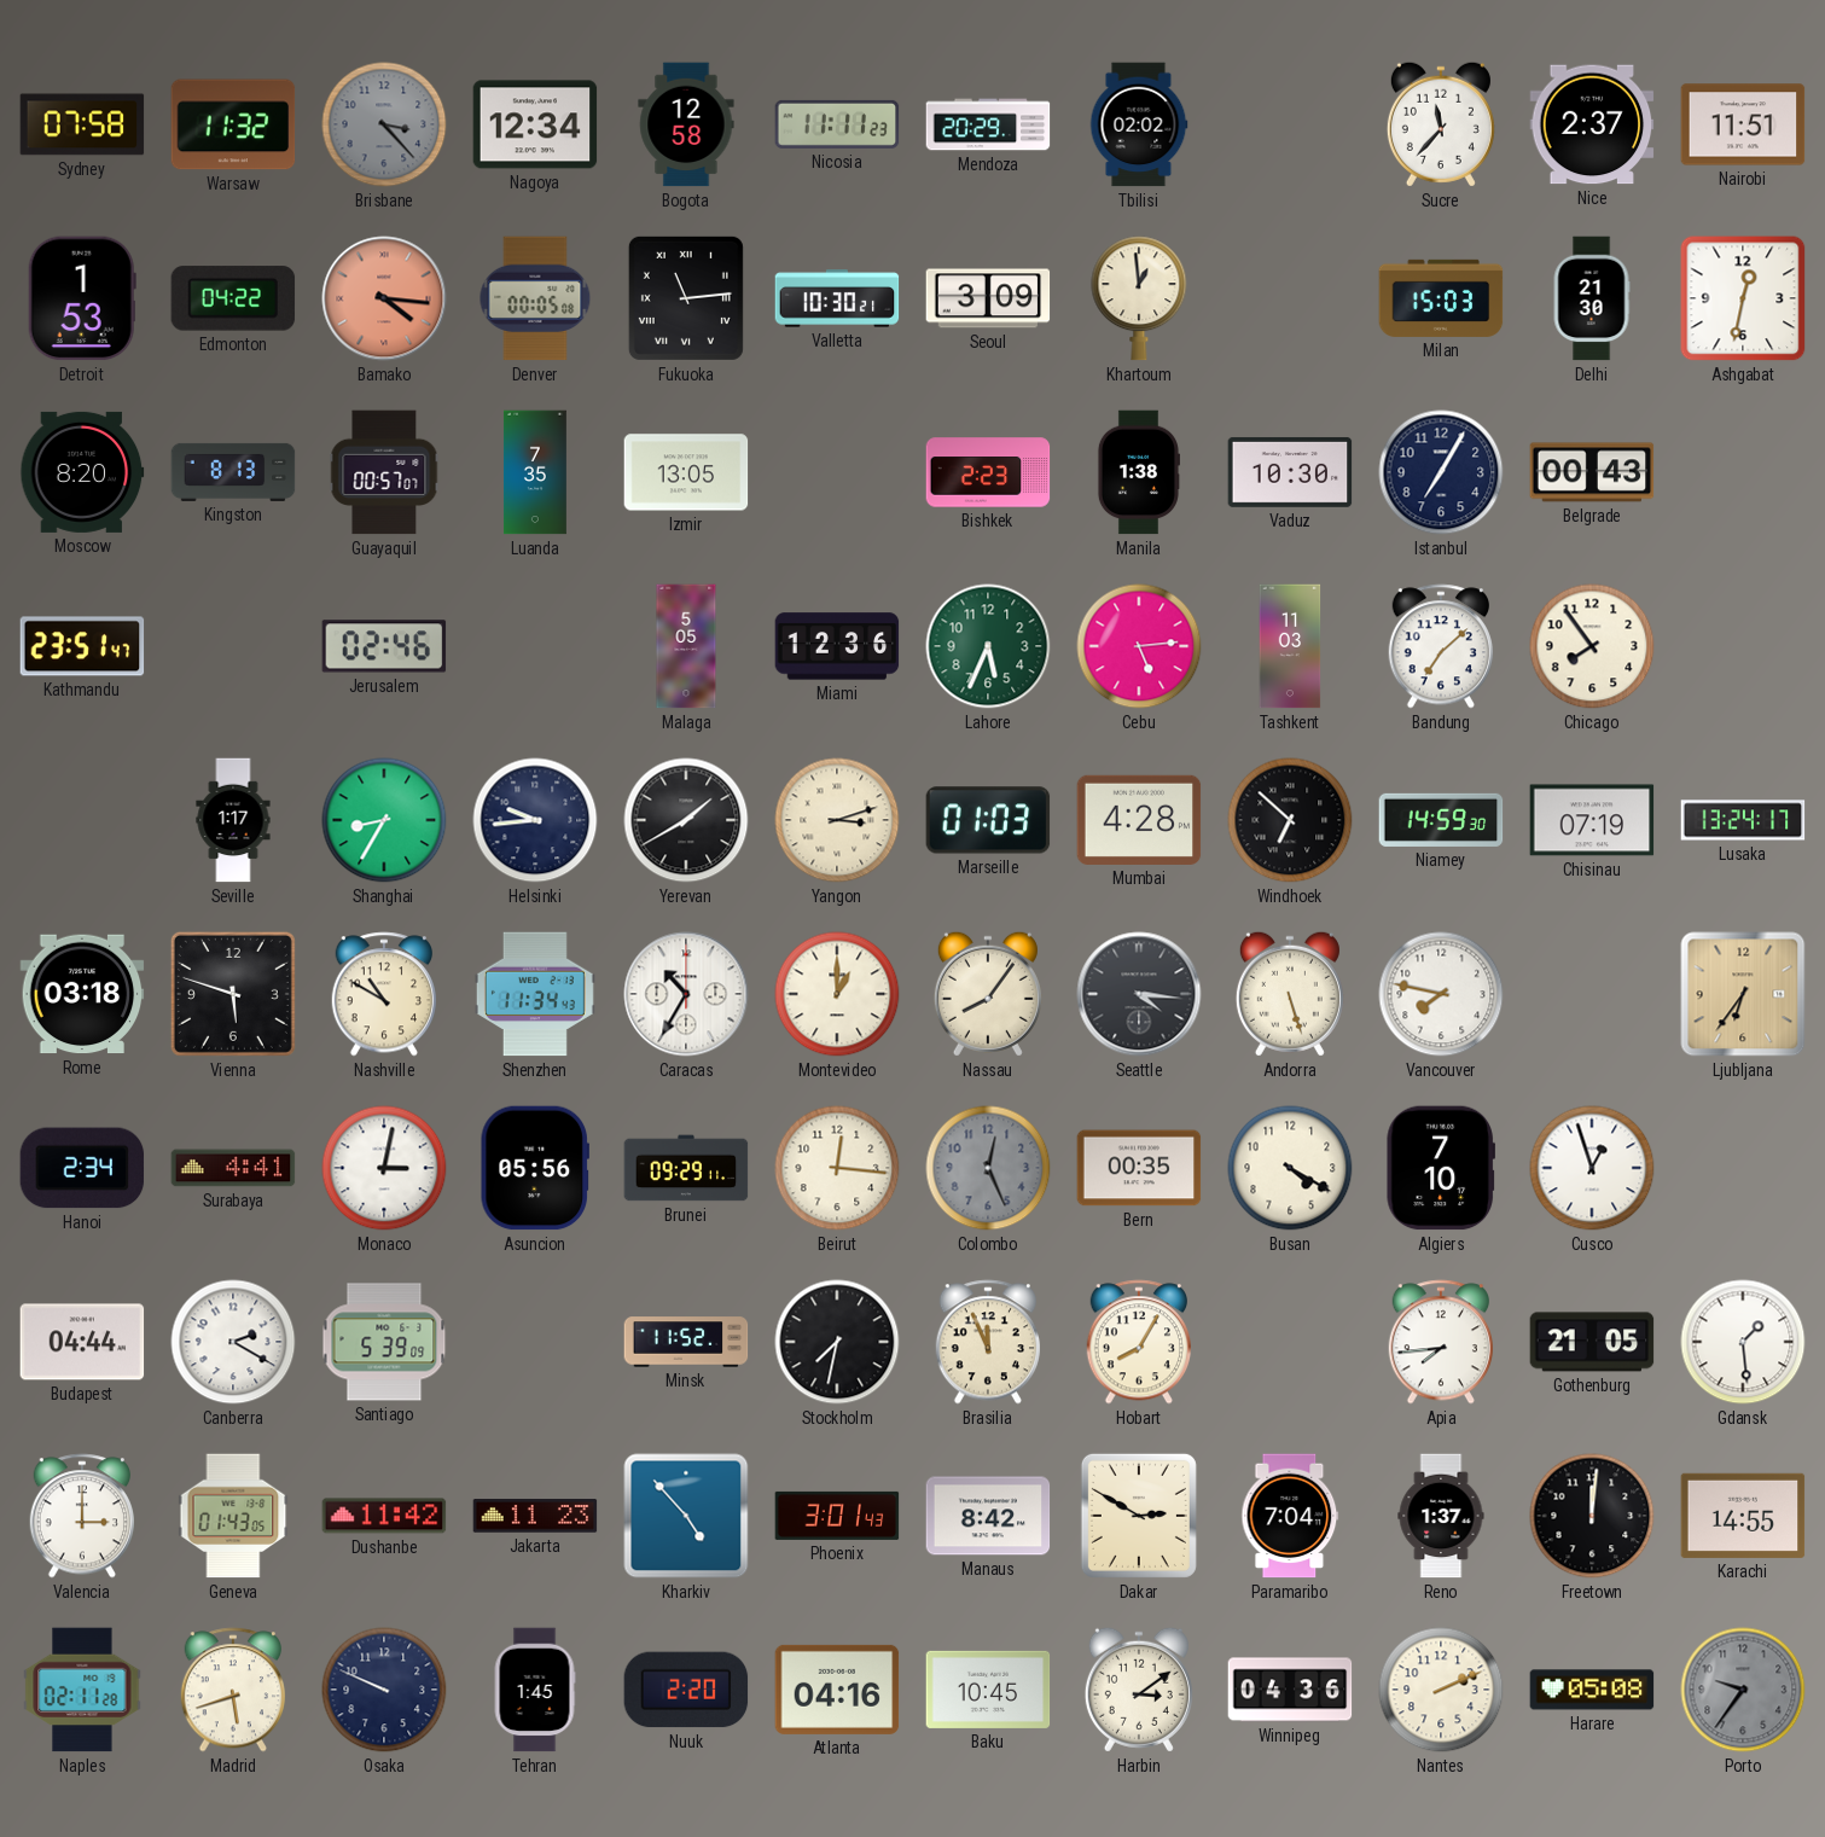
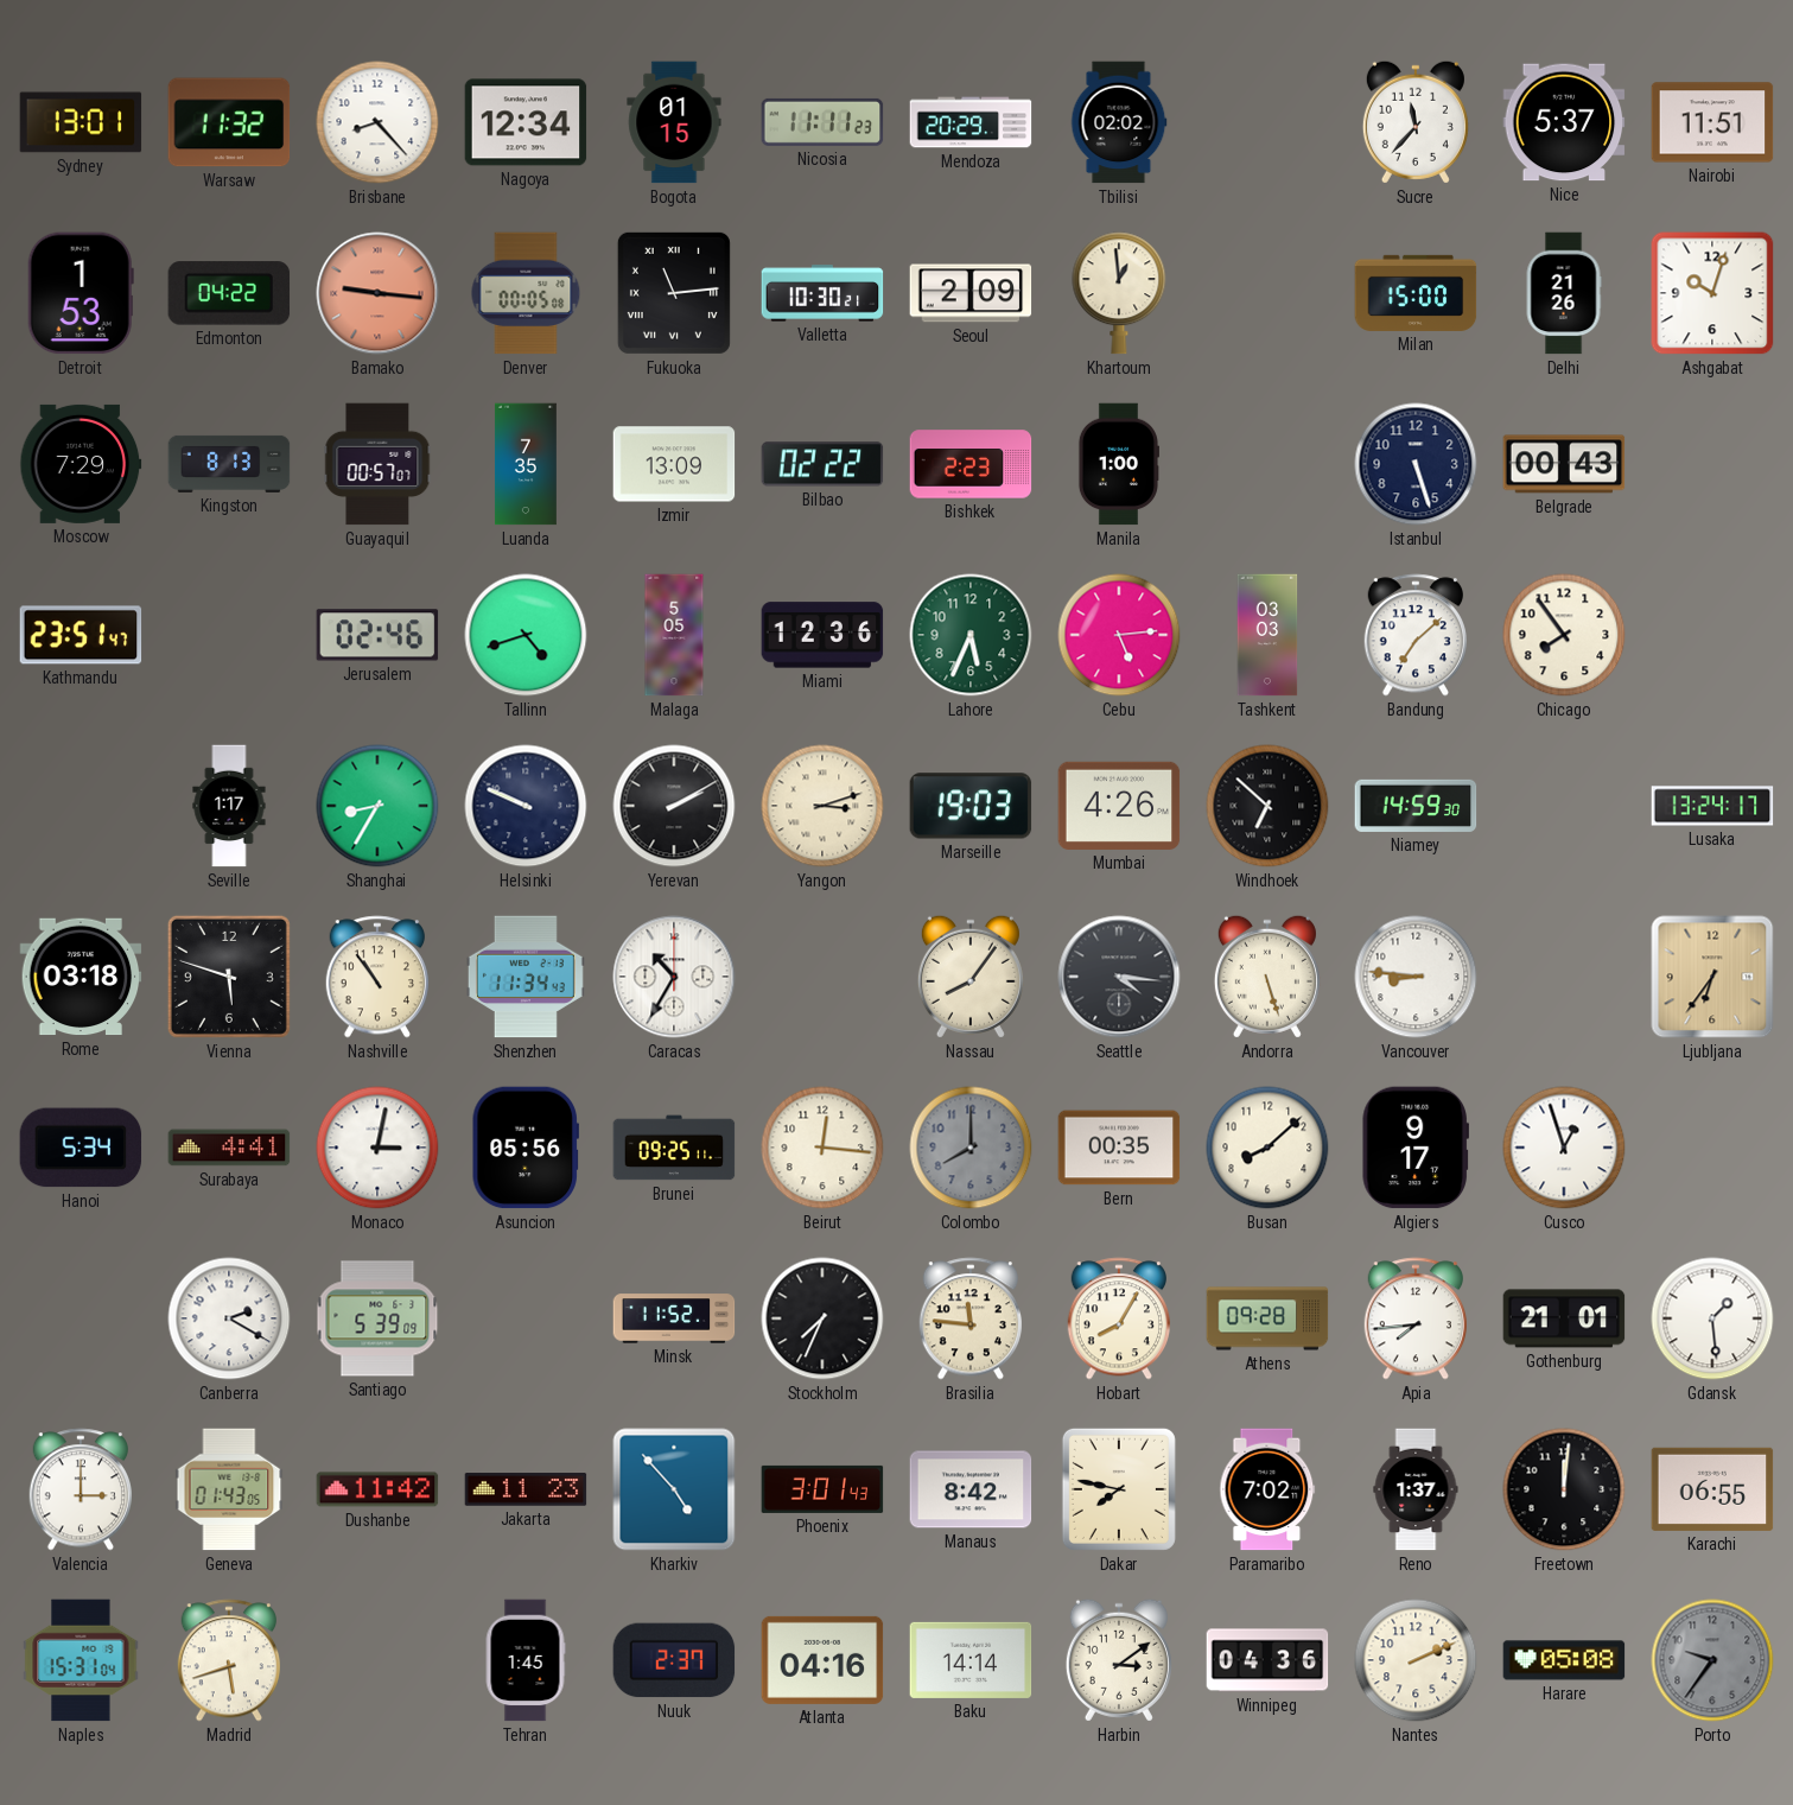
Sydney: 07:58 -> 13:01 (81, 122)
Brisbane: 3:23 -> 8:23 (377, 122)
Brisbane dial: grey -> white (377, 122)
Bogota: 12:58 -> 01:15 (674, 122)
Nice: 2:37 -> 5:37 (1564, 122)
Bamako: 4:16 -> 9:16 (377, 293)
Seoul: 3:09 -> 2:09 (971, 293)
Milan: 15:03 -> 15:00 (1416, 293)
Delhi: 21:30 -> 21:26 (1564, 293)
Ashgabat: 12:32 -> 10:03 (1712, 293)
Moscow: 8:20 -> 7:29 (81, 464)
Izmir: 13:05 -> 13:09 (674, 464)
Bilbao: none -> 02:22 (822, 464)
Manila: 1:38 -> 1:00 (1118, 464)
Vaduz: 10:30 -> none (1290, 472)
Istanbul: 7:05 -> 5:27 (1416, 464)
Tallinn: none -> 4:42 (526, 635)
Tashkent: 11:03 -> 03:03 (1267, 635)
Helsinki: 9:44 -> 9:49 (526, 806)
Yerevan: 1:40 -> 2:10 (674, 806)
Marseille: 01:03 -> 19:03 (971, 806)
Mumbai: 4:28 -> 4:26 (1119, 806)
Chisinau: 07:19 -> none (1592, 820)
Nashville: 10:50 -> 10:54 (376, 977)
Montevideo: 1:00 -> none (837, 994)
Vancouver: 7:47 -> 8:46 (1416, 977)
Hanoi: 2:34 -> 5:34 (81, 1148)
Brunei: 09:29 -> 09:25 (674, 1148)
Colombo: 12:26 -> 8:00 (971, 1148)
Busan: 4:20 -> 8:08 (1267, 1148)
Algiers: 7:10 -> 9:17 (1416, 1148)
Budapest: 04:44 -> none (82, 1342)
Stockholm: 7:32 -> 7:34 (822, 1318)
Brasilia: 11:56 -> 11:46 (969, 1318)
Athens: none -> 09:28 (1267, 1318)
Gothenburg: 21:05 -> 21:01 (1564, 1318)
Dakar: 2:50 -> 7:47 (1119, 1489)
Paramaribo: 7:04 -> 7:02 (1267, 1489)
Karachi: 14:55 -> 06:55 (1712, 1489)
Naples: 02:11 -> 15:31 (81, 1660)
Osaka: 9:49 -> none (384, 1690)
Nuuk: 2:20 -> 2:37 (674, 1660)
Baku: 10:45 -> 14:14 (971, 1660)
